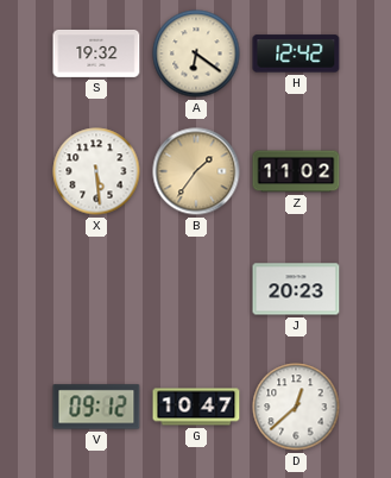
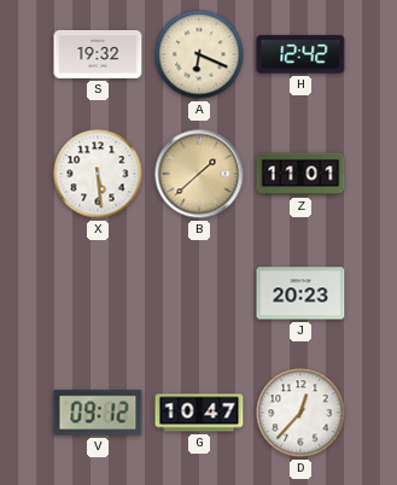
A: 6:21 -> 6:19 (199, 54)
B: 1:36 -> 1:38 (199, 174)
Z: 11:02 -> 11:01 (300, 174)
D: 12:38 -> 12:37 (300, 413)
